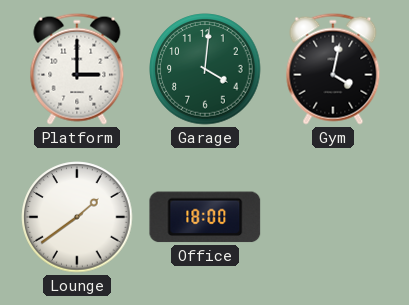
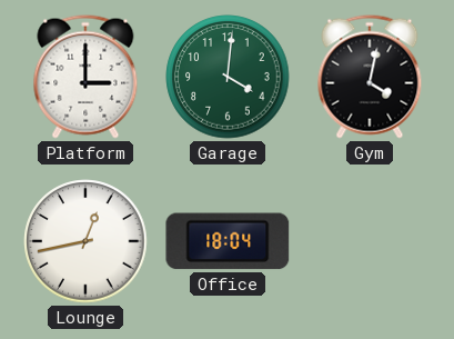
Lounge: 1:39 -> 12:43 (85, 241)
Office: 18:00 -> 18:04 (228, 241)
